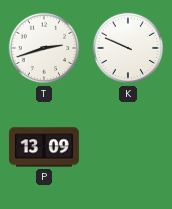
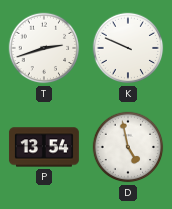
P: 13:09 -> 13:54 (44, 147)
D: none -> 4:58 (128, 147)
